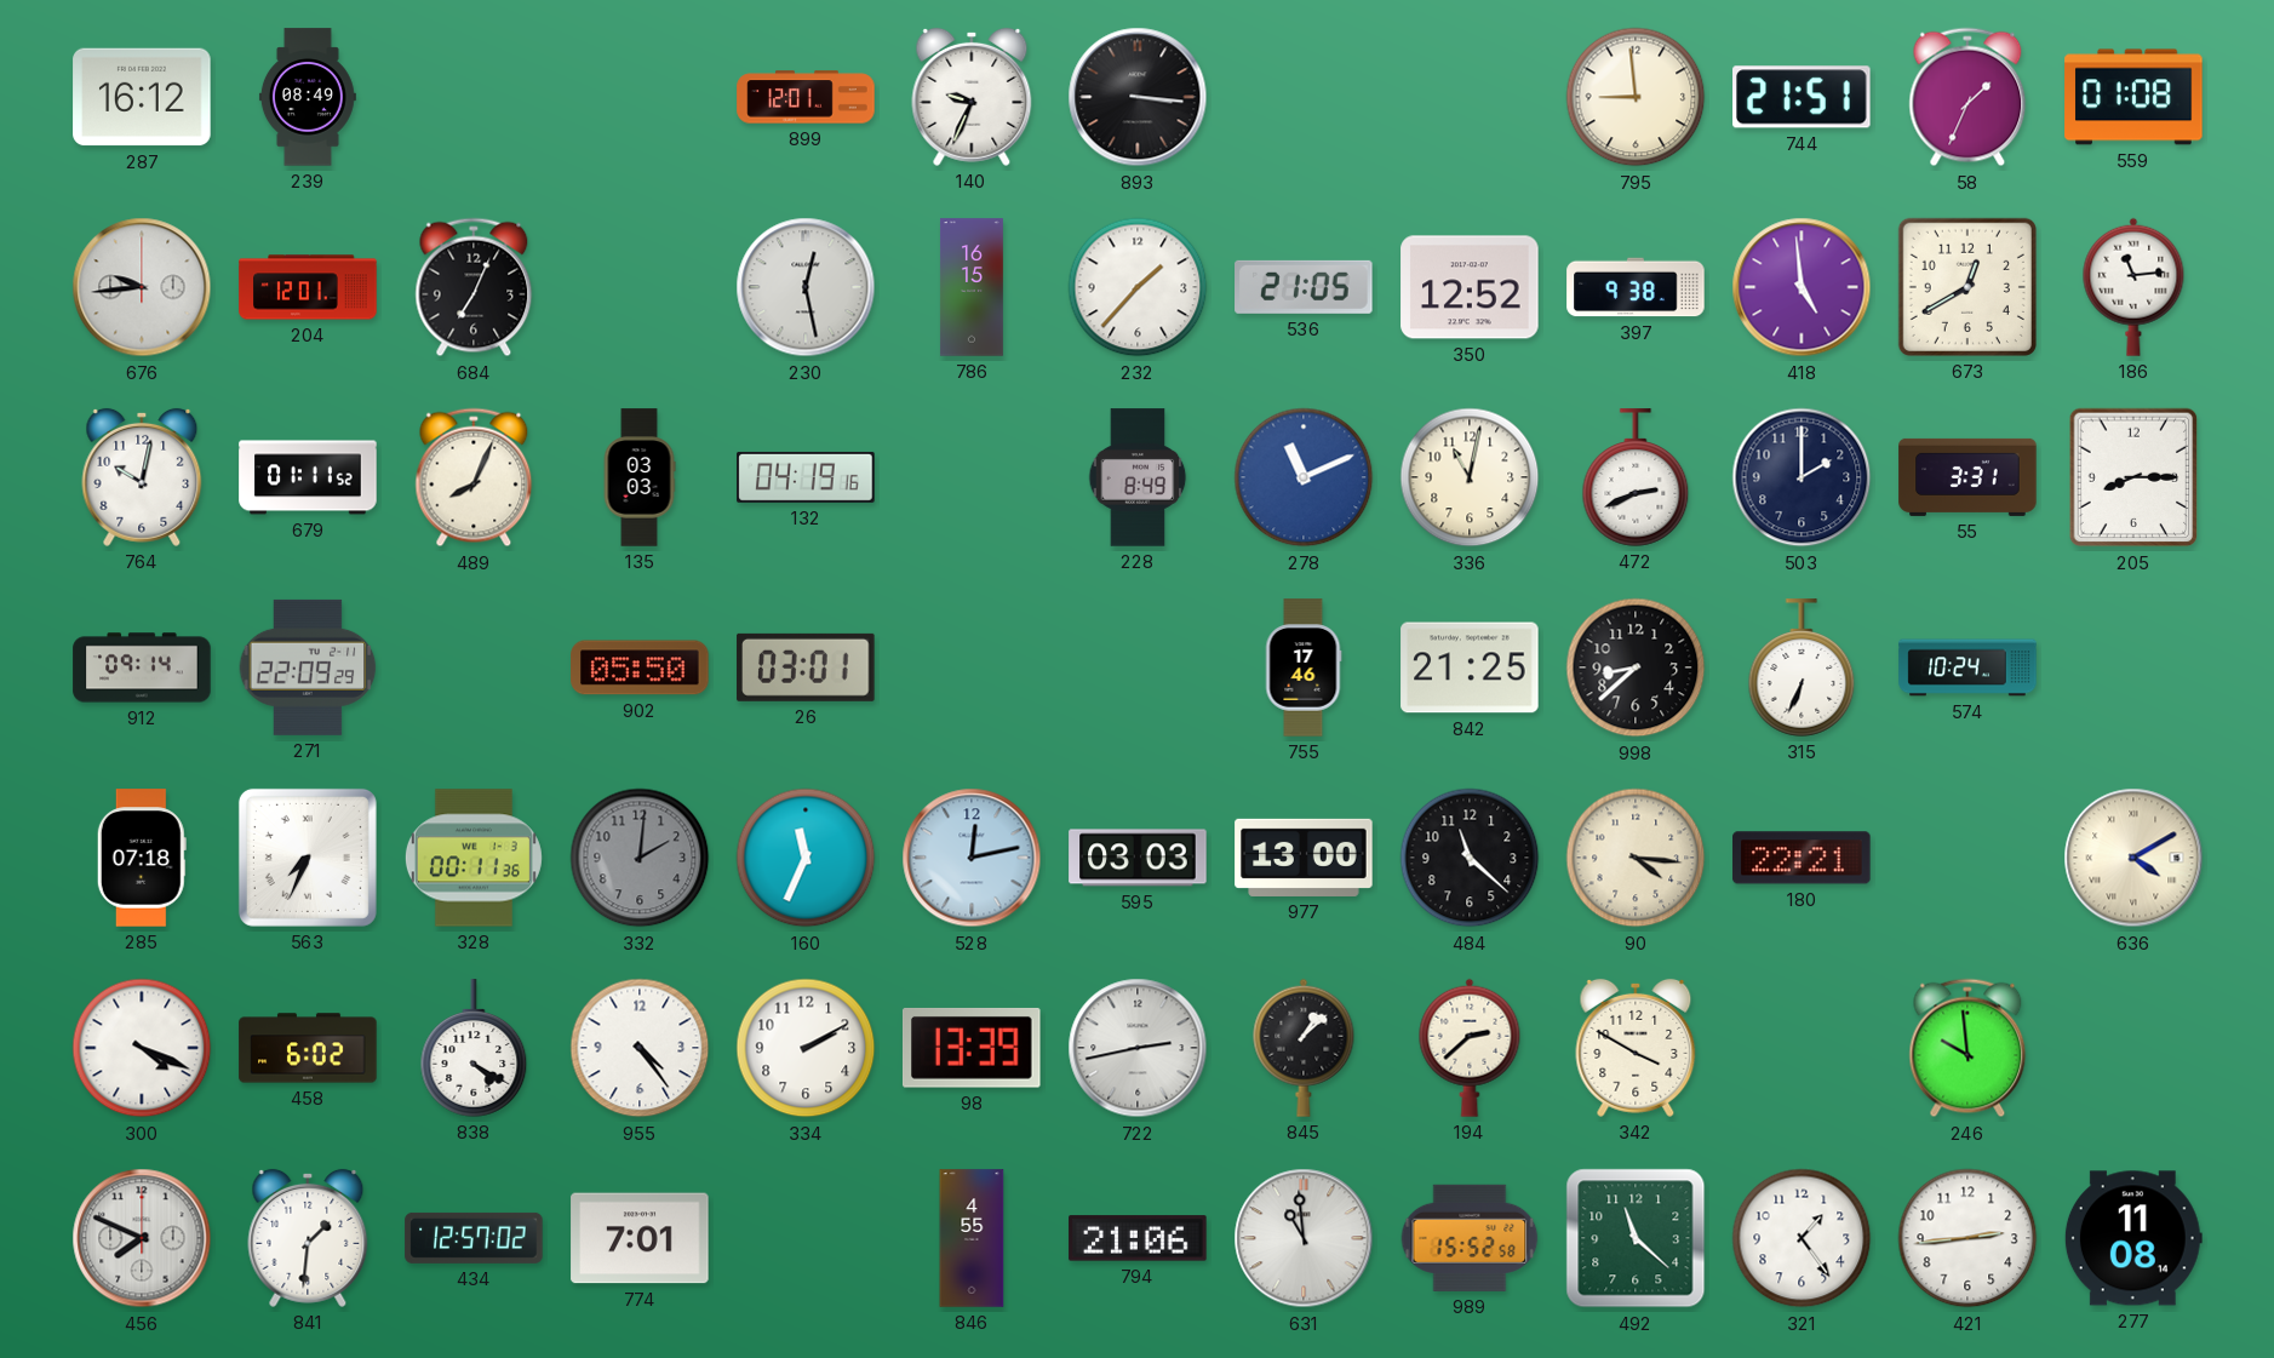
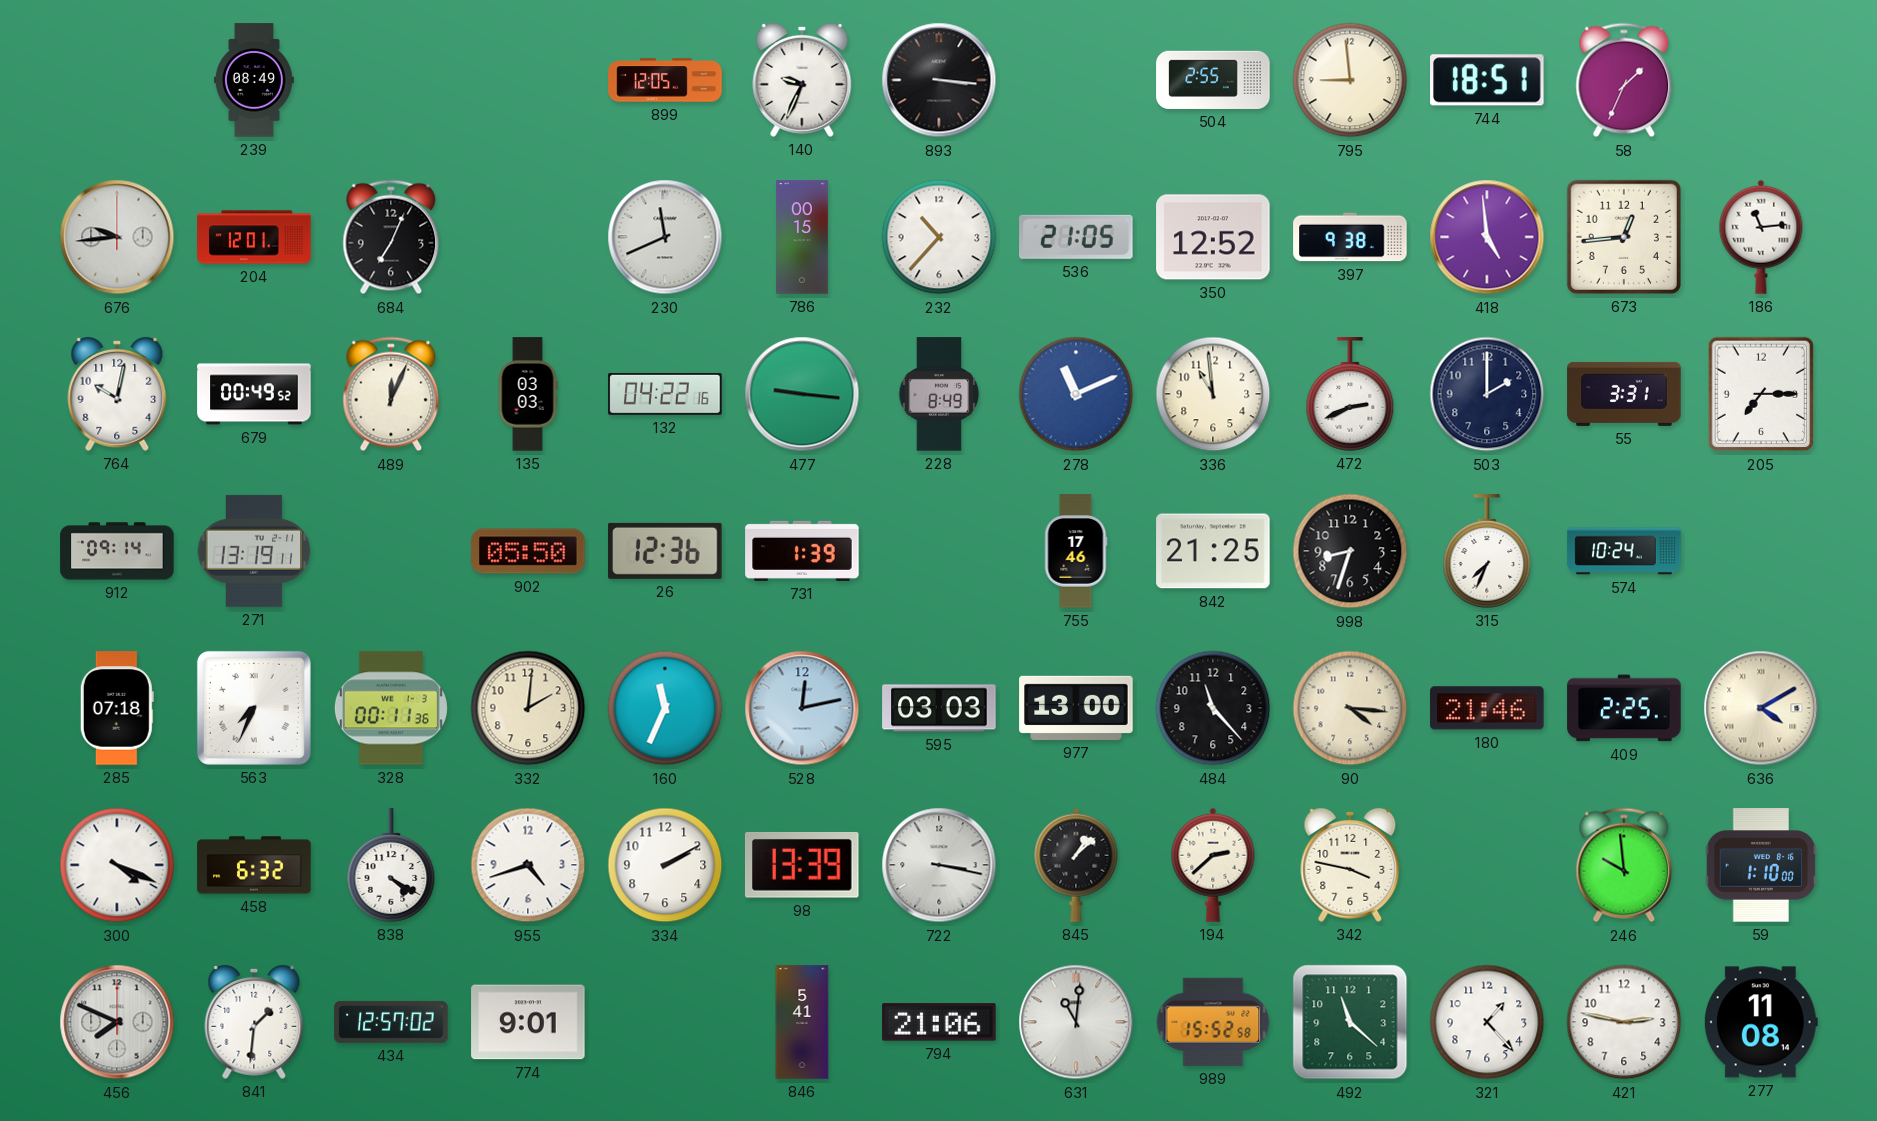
287: 16:12 -> none (142, 97)
899: 12:01 -> 12:05 (665, 80)
504: none -> 2:55 (1213, 80)
744: 21:51 -> 18:51 (1487, 80)
559: 01:08 -> none (2133, 97)
230: 12:28 -> 11:41 (665, 237)
786: 16:15 -> 00:15 (802, 237)
232: 1:37 -> 10:37 (939, 237)
673: 12:40 -> 12:44 (1624, 237)
679: 01:11 -> 00:49 (254, 394)
489: 8:04 -> 12:04 (391, 394)
132: 04:19 -> 04:22 (665, 394)
477: none -> 9:16 (802, 394)
336: 11:02 -> 10:59 (1213, 394)
205: 8:15 -> 7:15 (1761, 394)
271: 22:09 -> 13:19 (254, 551)
26: 03:01 -> 12:36 (665, 551)
731: none -> 1:39 (802, 551)
998: 8:38 -> 8:33 (1350, 551)
315: 6:34 -> 7:34 (1487, 551)
332 dial: grey -> cream (528, 708)
484: 11:22 -> 11:23 (1213, 708)
180: 22:21 -> 21:46 (1487, 708)
409: none -> 2:25 (1624, 708)
458: 6:02 -> 6:32 (254, 865)
955: 4:24 -> 4:42 (528, 865)
722: 2:43 -> 3:17 (939, 865)
342: 3:50 -> 3:47 (1350, 865)
59: none -> 1:10 (1761, 865)
774: 7:01 -> 9:01 (528, 1022)
846: 4:55 -> 5:41 (802, 1022)
631: 10:59 -> 11:01 (1076, 1022)
321: 1:24 -> 1:23 (1487, 1022)
421: 2:44 -> 2:47 (1624, 1022)
